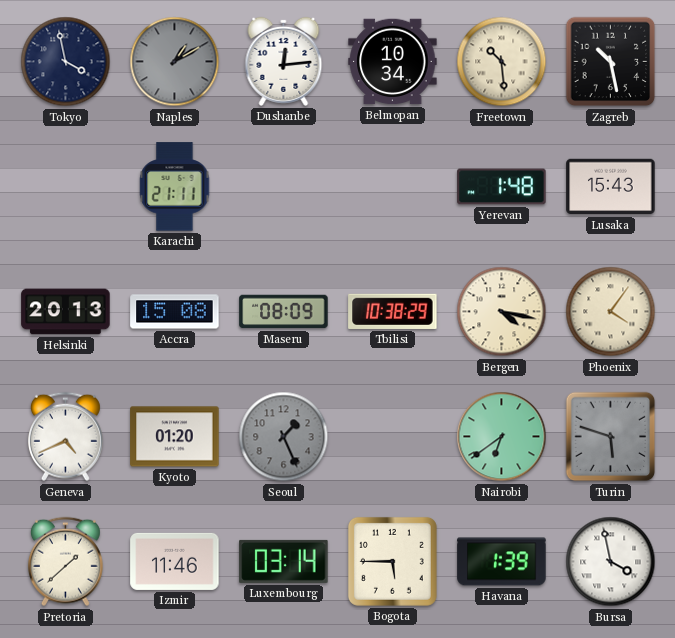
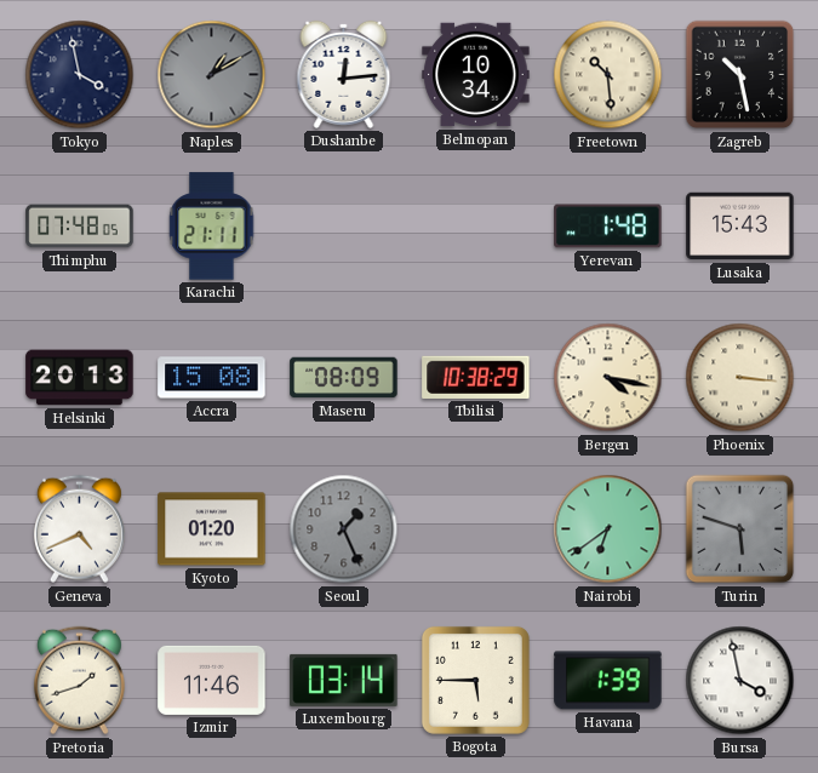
Thimphu: none -> 07:48 (80, 227)
Phoenix: 4:06 -> 3:16 (740, 378)
Pretoria: 1:38 -> 1:42 (79, 681)
